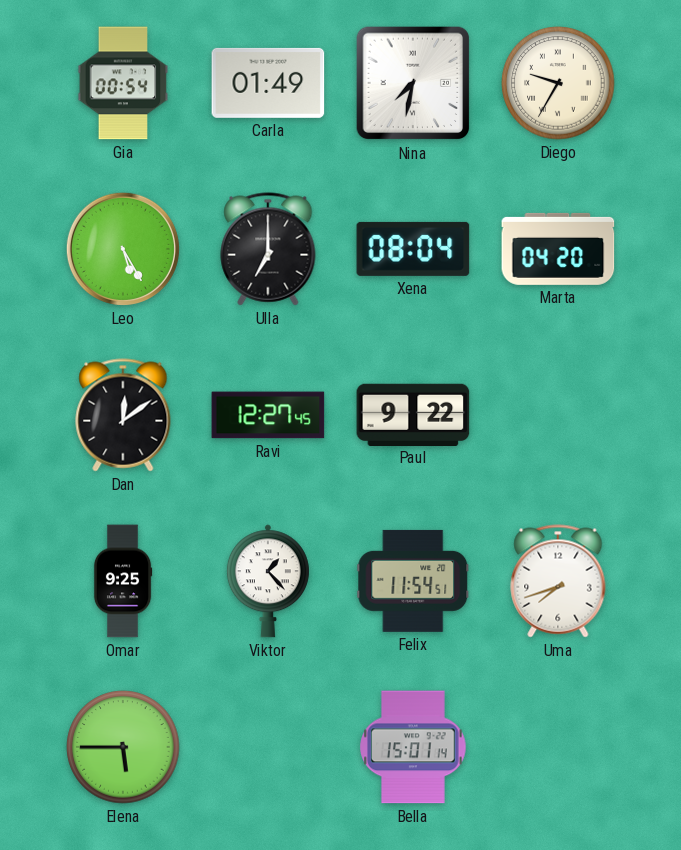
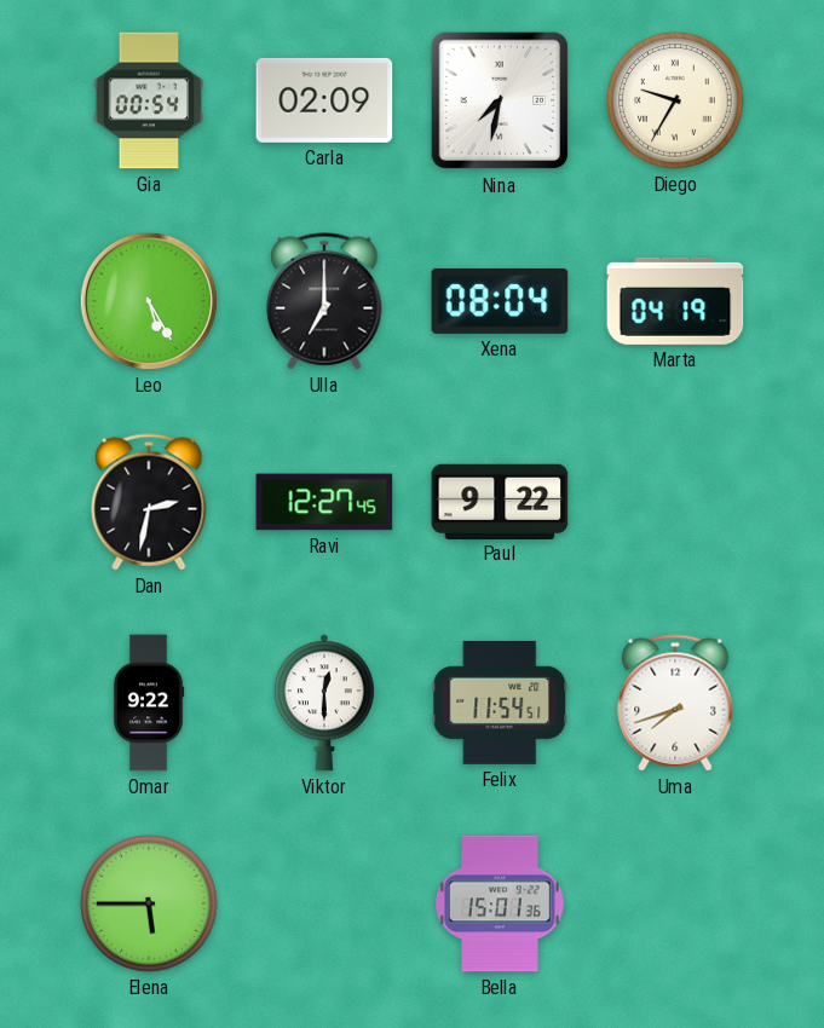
Carla: 01:49 -> 02:09 (324, 100)
Marta: 04:20 -> 04:19 (675, 301)
Dan: 12:09 -> 2:32 (149, 502)
Omar: 9:25 -> 9:22 (149, 703)
Viktor: 1:23 -> 12:30 (324, 703)
Bella: 15:01:14 -> 15:01:36 (500, 903)
